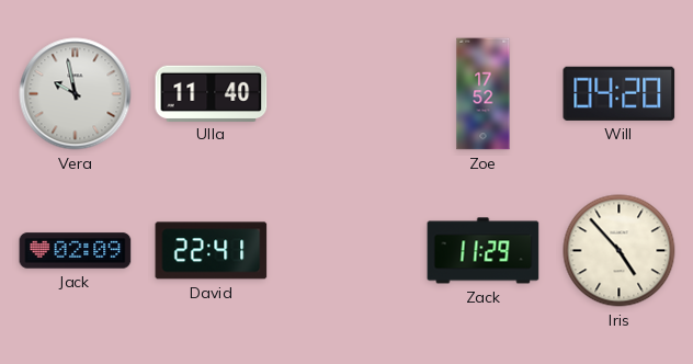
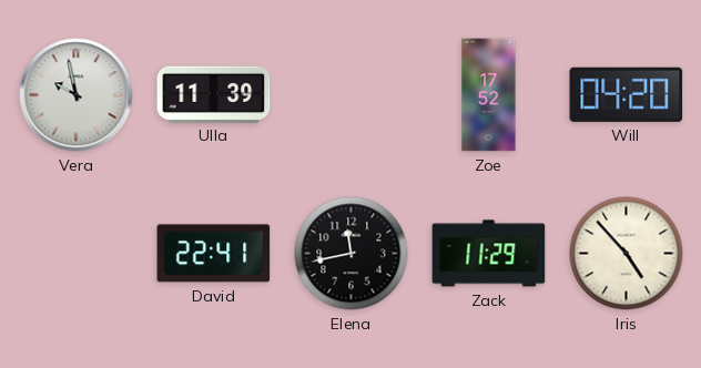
Ulla: 11:40 -> 11:39 (214, 94)
Jack: 02:09 -> none (76, 251)
Elena: none -> 11:43 (352, 254)
